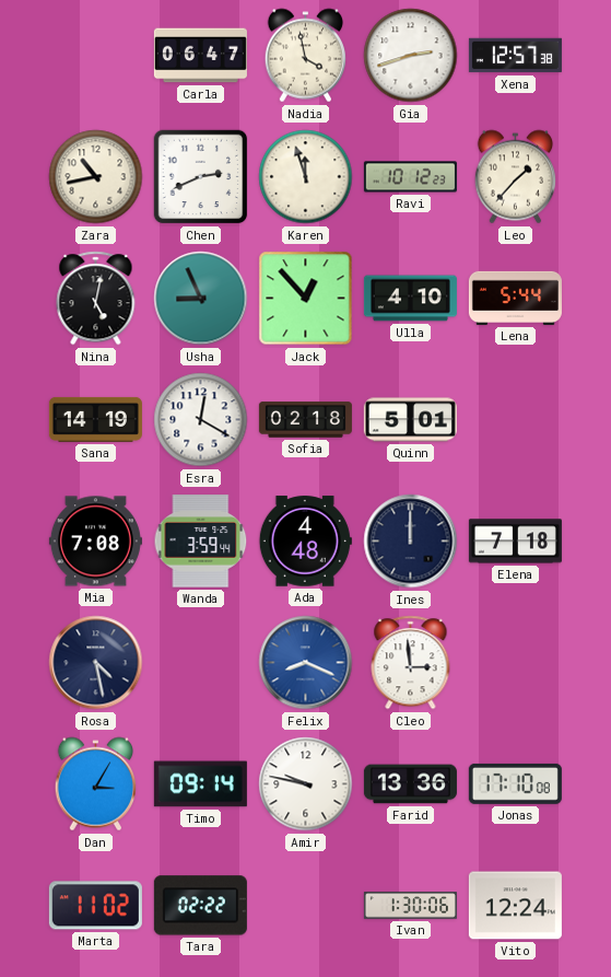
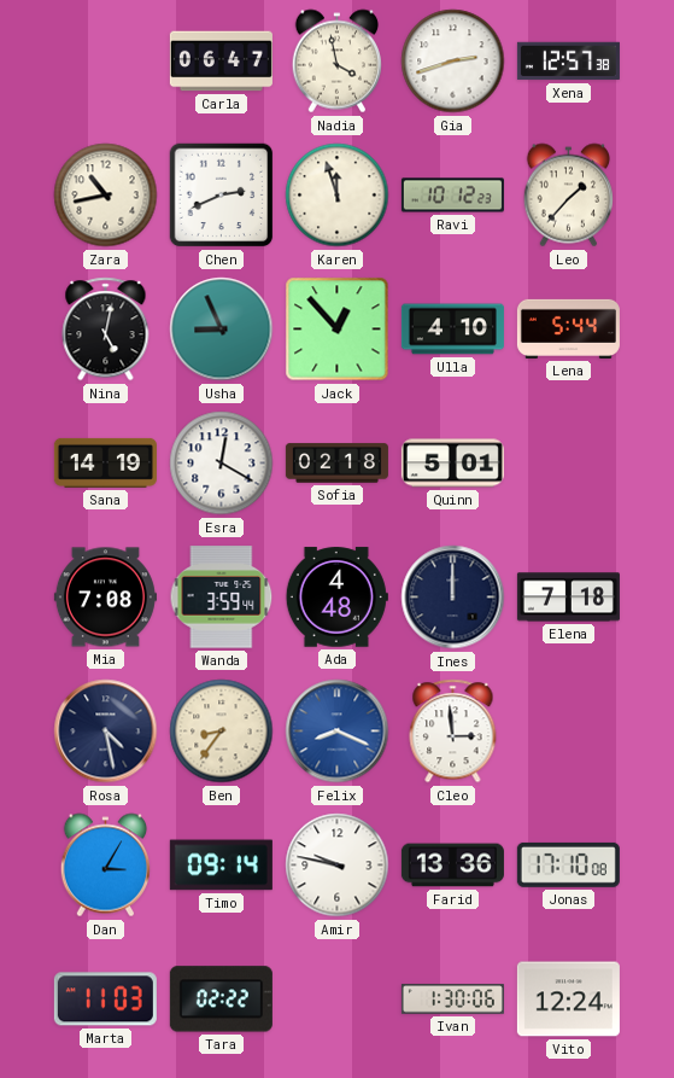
Ben: none -> 8:36 (222, 732)
Marta: 11:02 -> 11:03 (105, 1000)
